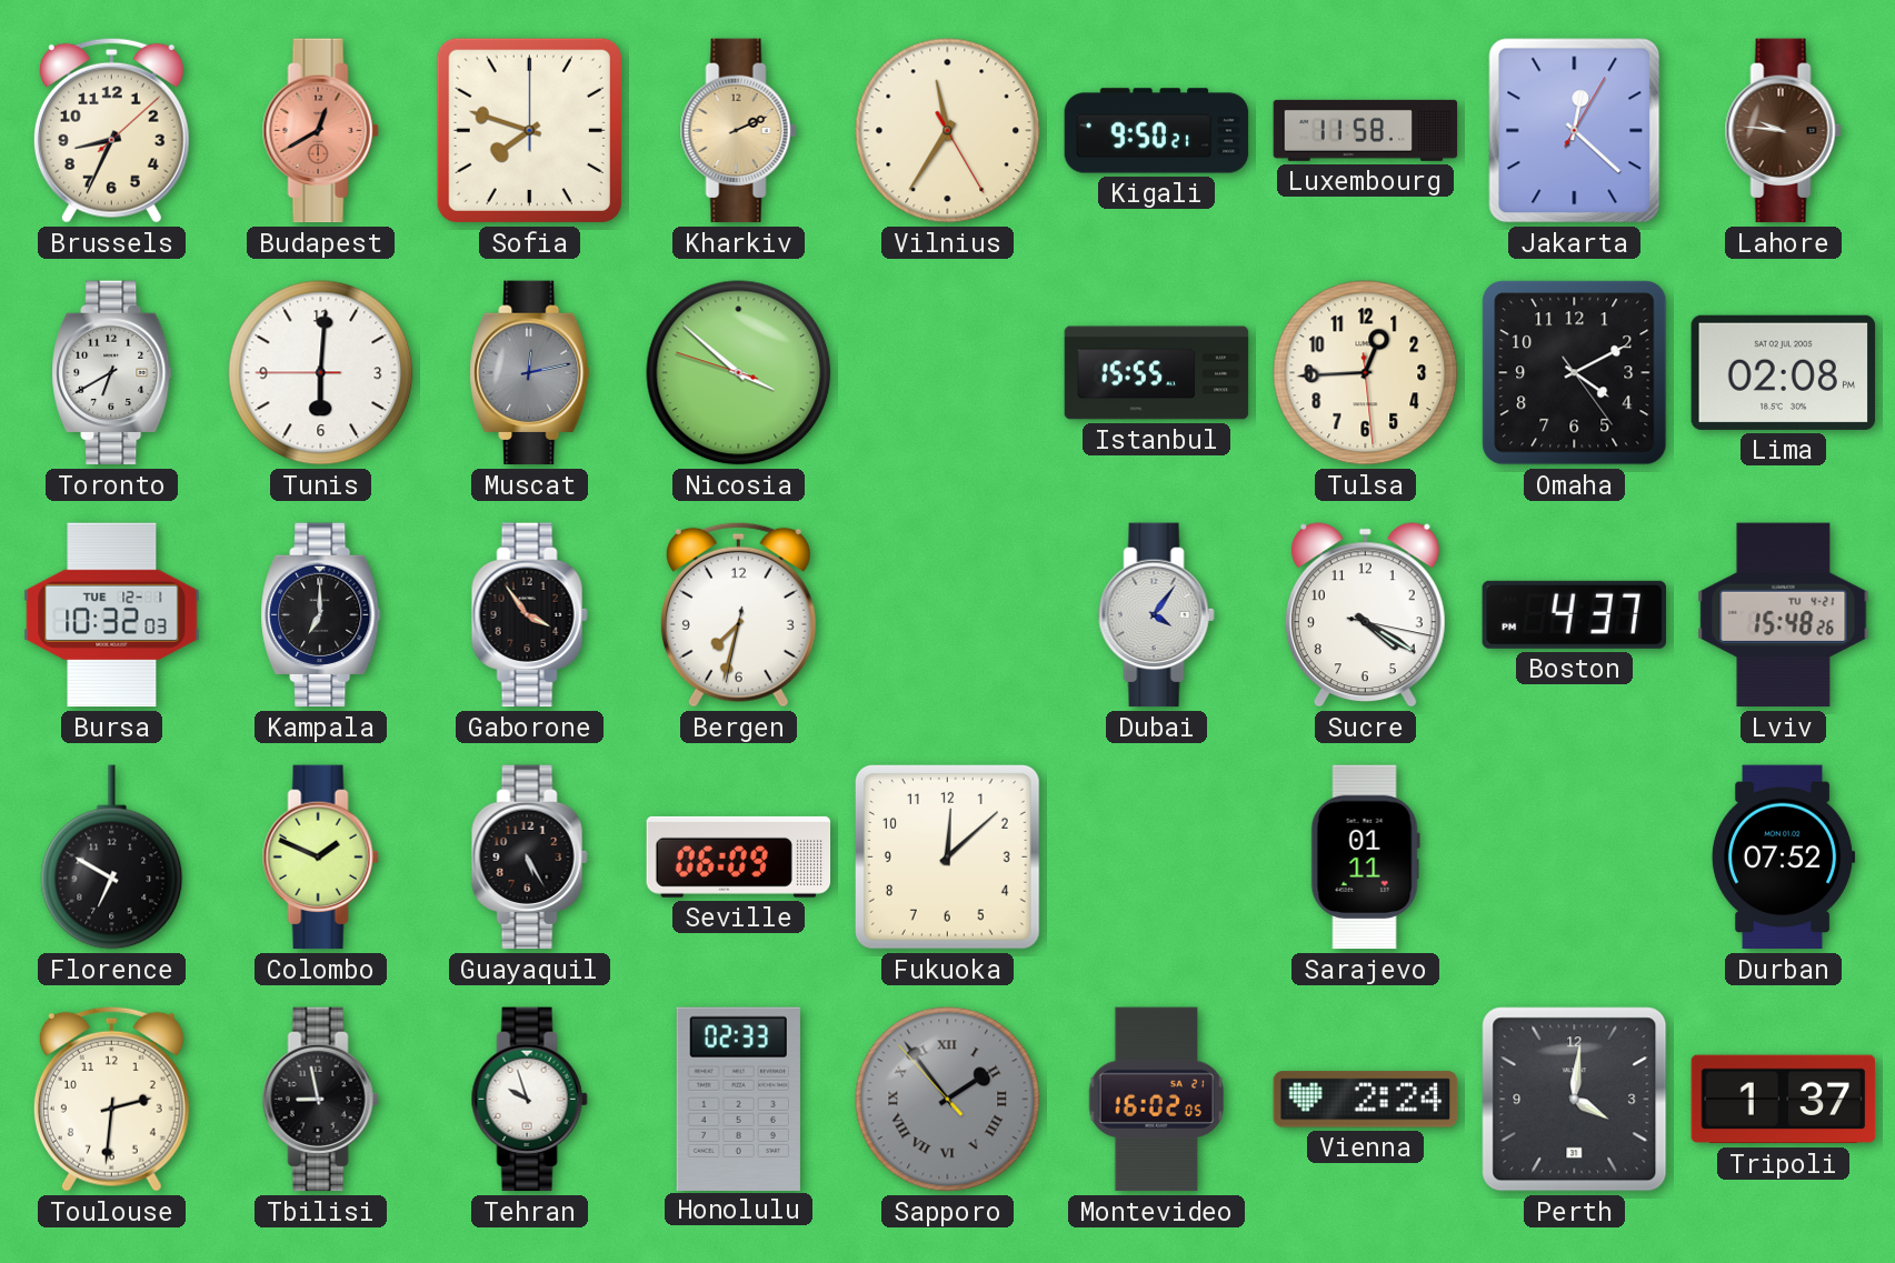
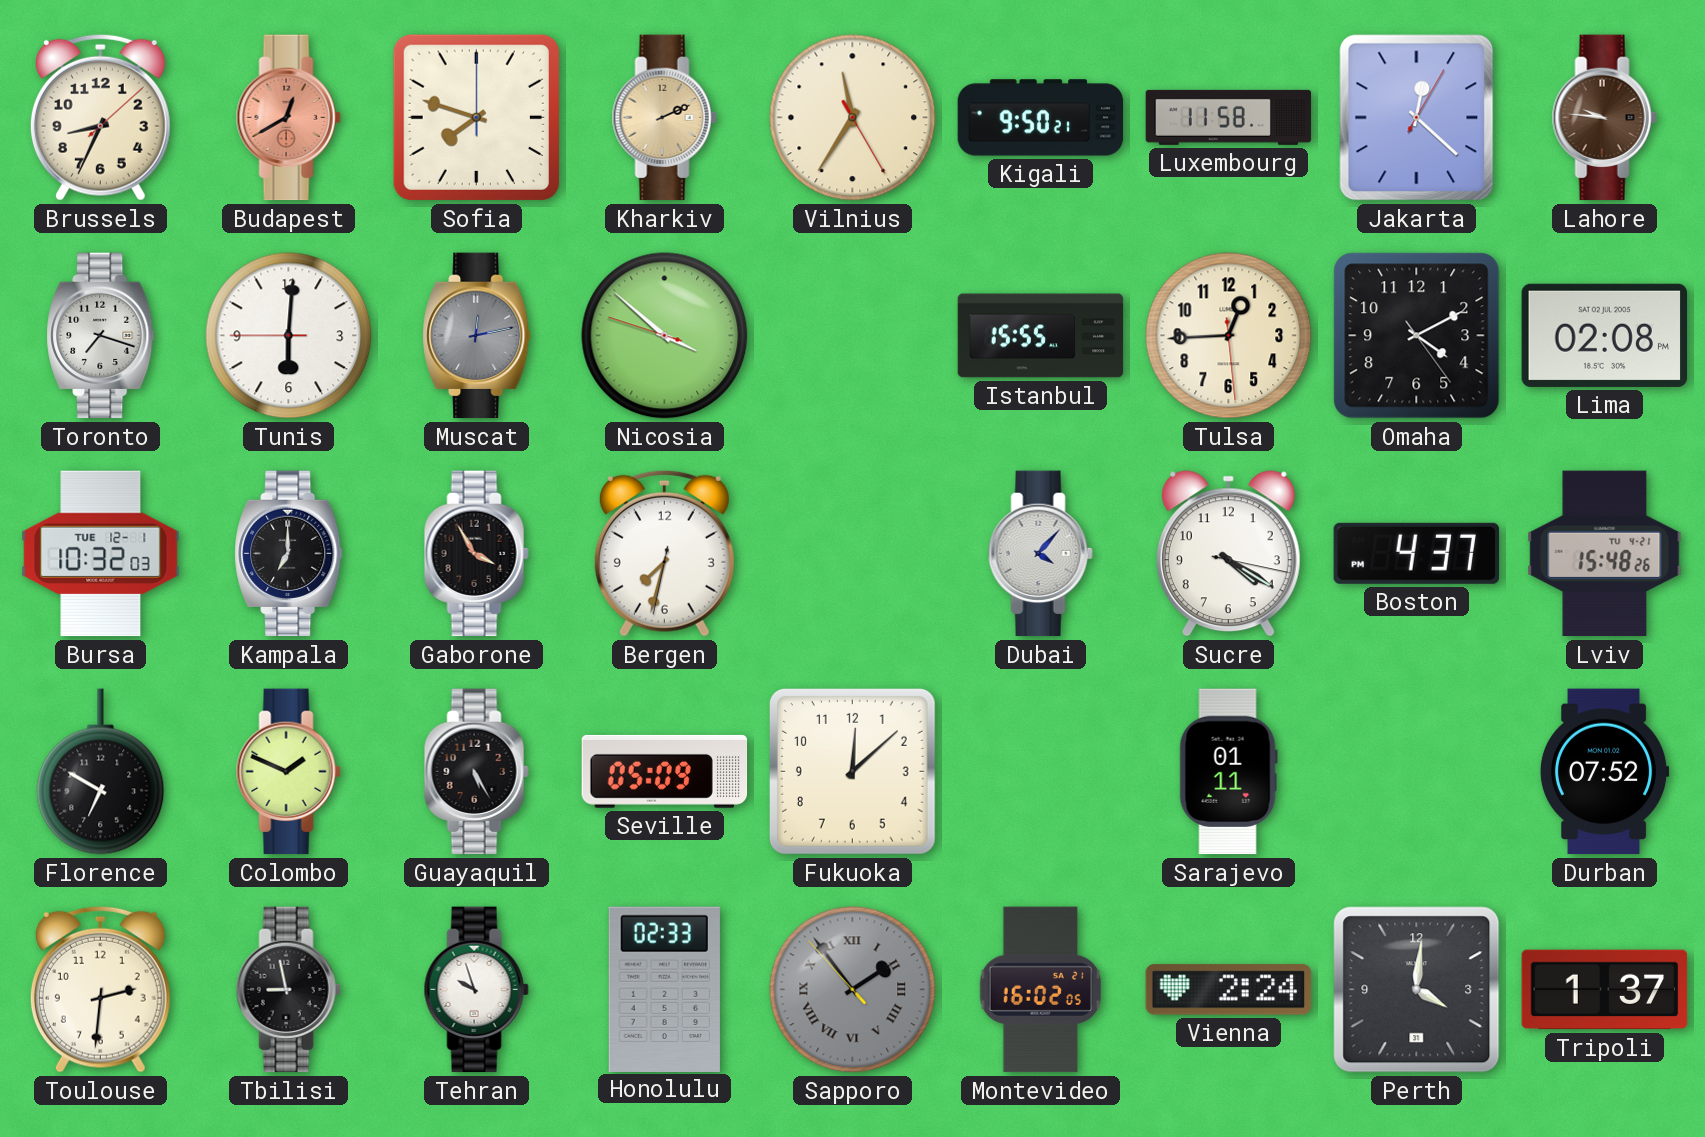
Toronto: 6:40 -> 7:18 (101, 336)
Gaborone: 3:54 -> 3:55 (476, 554)
Dubai: 4:06 -> 4:07 (1040, 554)
Seville: 06:09 -> 05:09 (665, 771)
